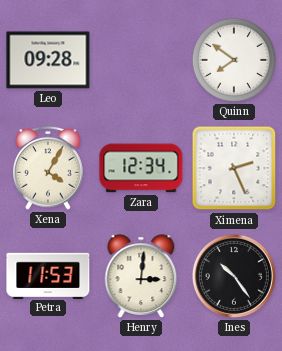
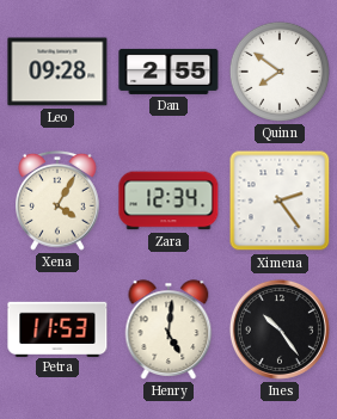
Dan: none -> 2:55 (168, 72)
Ximena: 2:26 -> 2:24 (280, 201)
Henry: 3:01 -> 5:01 (168, 329)
